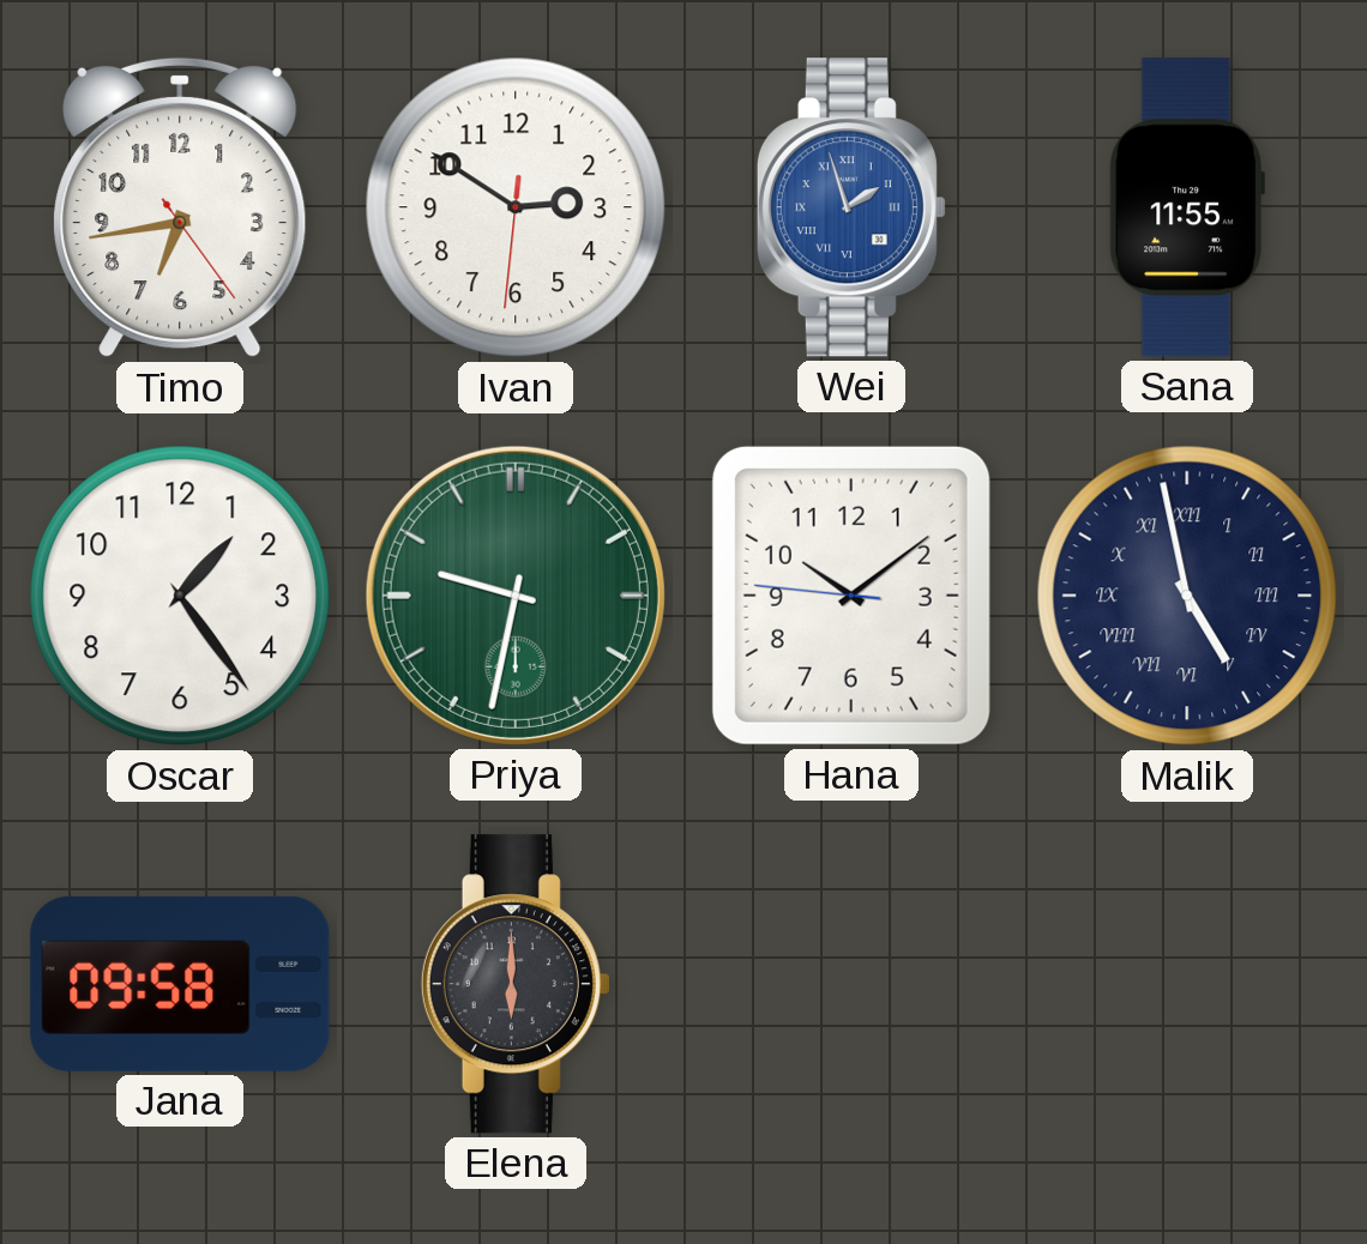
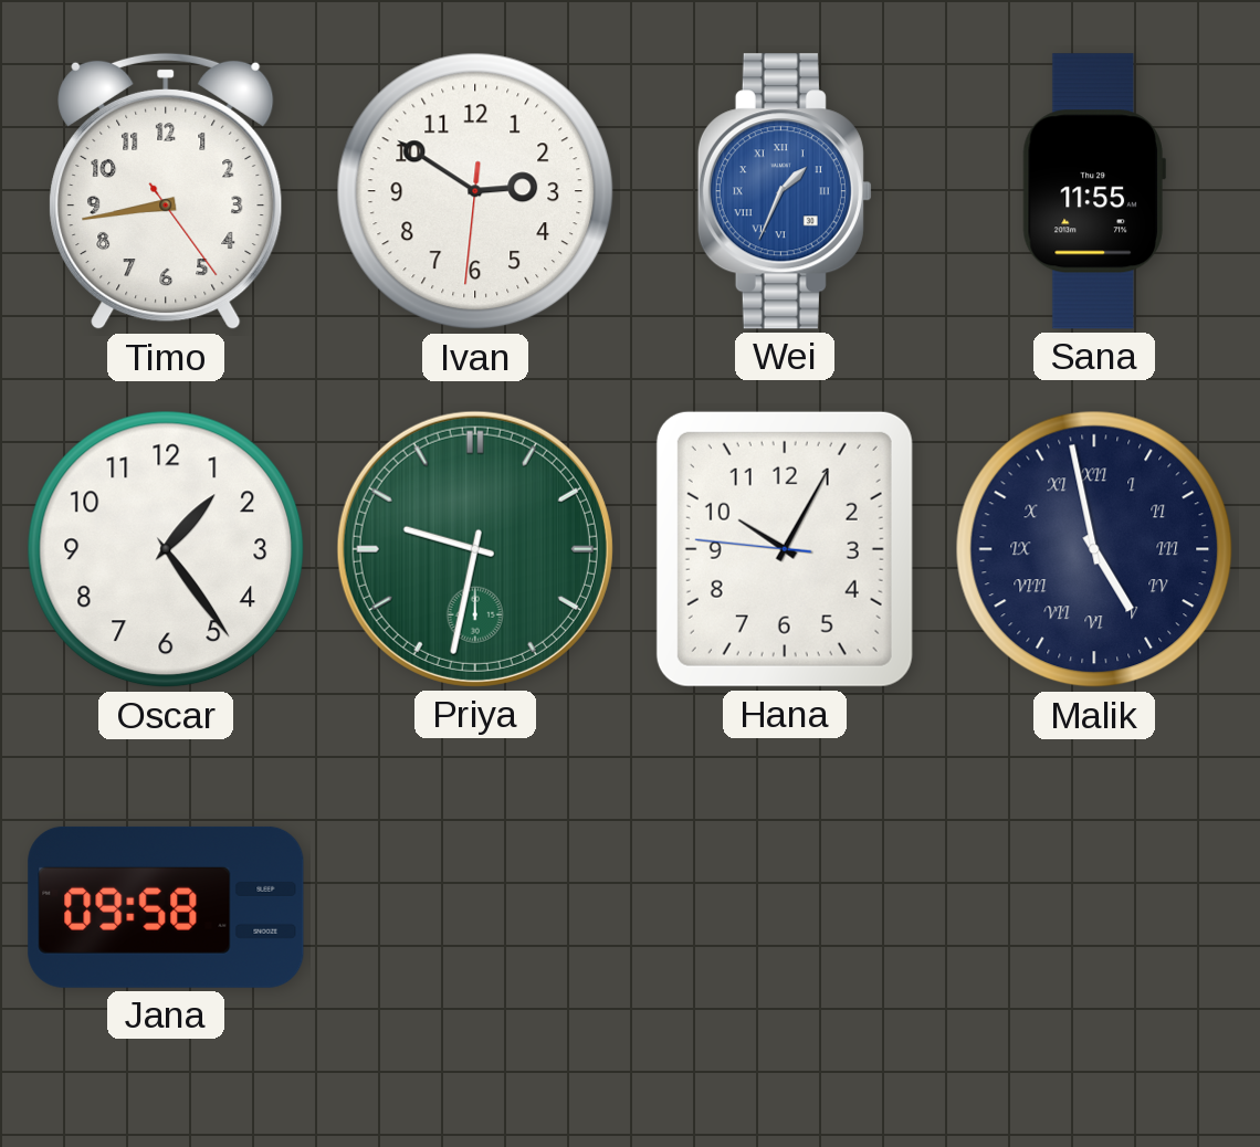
Timo: 6:43 -> 8:43 (166, 191)
Wei: 1:57 -> 1:34 (785, 191)
Hana: 10:08 -> 10:04 (785, 549)
Elena: 6:00 -> none (516, 984)
